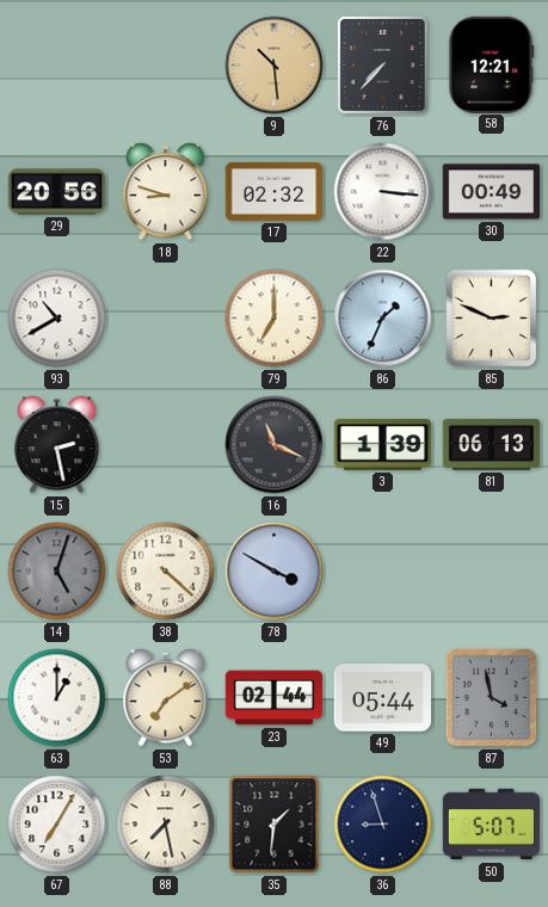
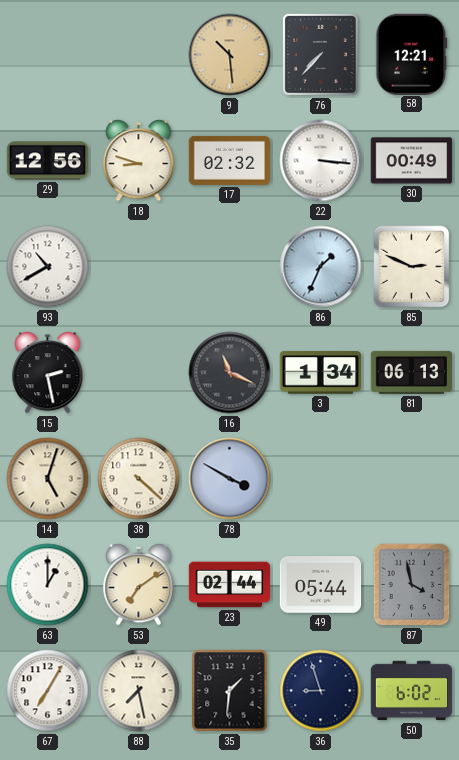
29: 20:56 -> 12:56 (48, 161)
79: 7:00 -> none (275, 319)
3: 1:39 -> 1:34 (321, 373)
14 dial: grey -> cream (48, 479)
50: 5:07 -> 6:02 (412, 691)
